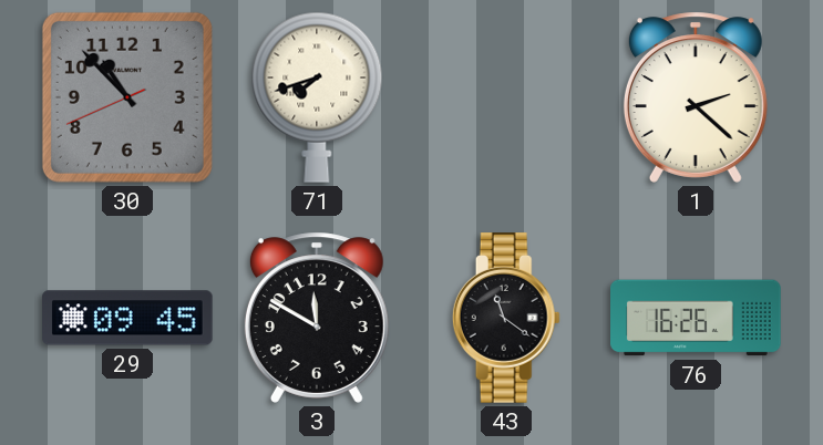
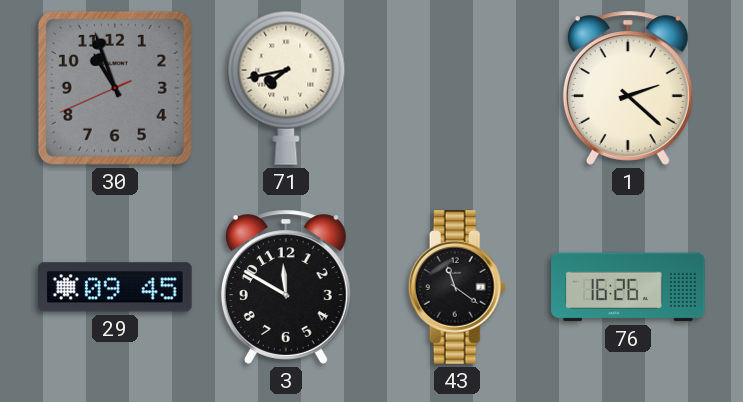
30: 10:52 -> 10:56 (115, 88)
71: 7:42 -> 7:43 (286, 88)
